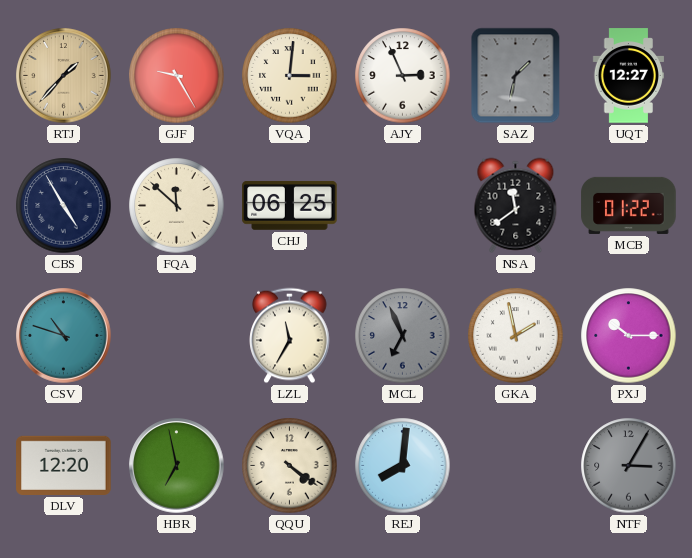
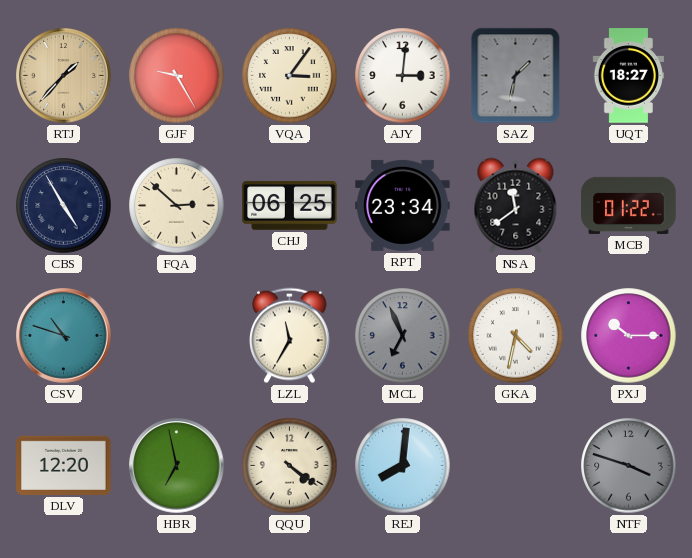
VQA: 3:01 -> 3:06 (290, 76)
AJY: 2:56 -> 3:01 (403, 76)
UQT: 12:27 -> 18:27 (628, 76)
FQA: 11:52 -> 2:52 (177, 206)
RPT: none -> 23:34 (403, 205)
GKA: 1:58 -> 4:32 (516, 336)
NTF: 3:05 -> 3:48 (629, 466)
